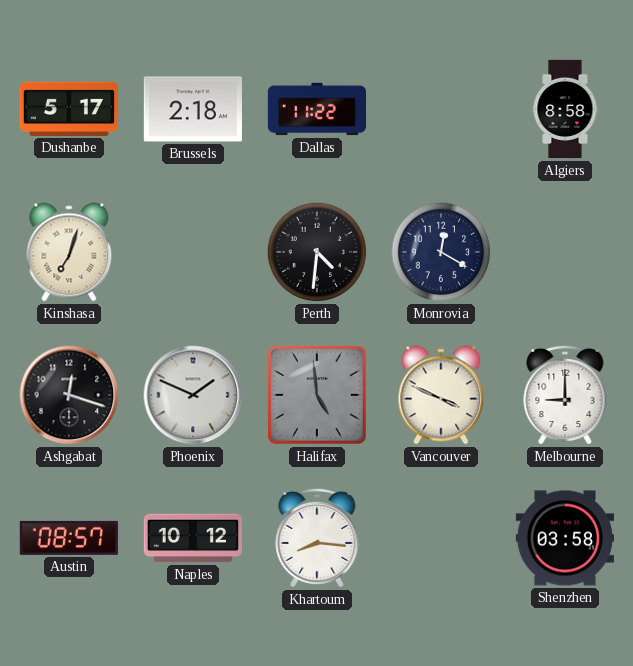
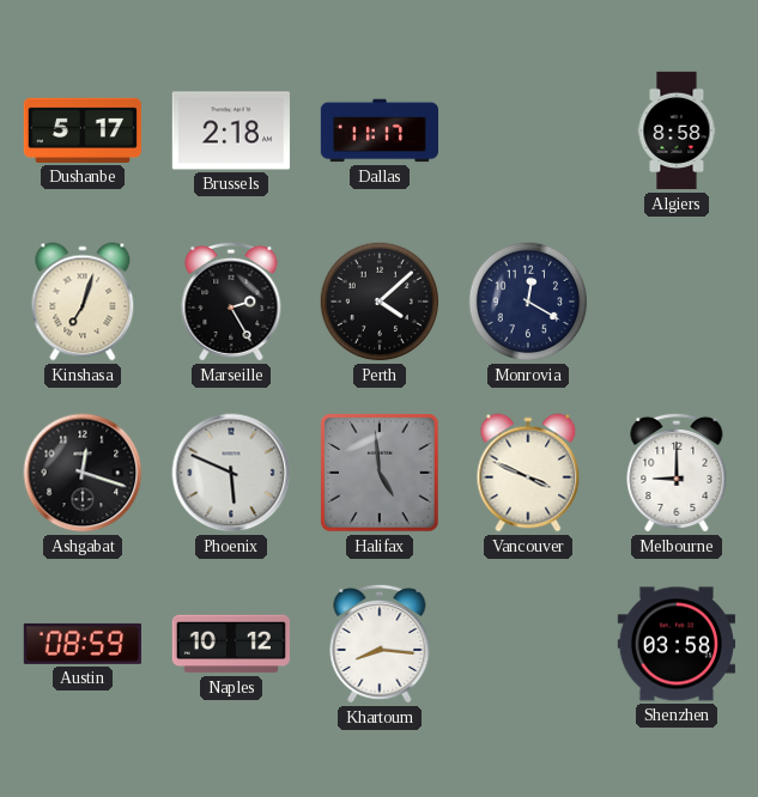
Dallas: 11:22 -> 11:17 (378, 130)
Marseille: none -> 2:25 (231, 302)
Perth: 4:31 -> 4:08 (380, 302)
Phoenix: 1:49 -> 5:49 (231, 473)
Austin: 08:57 -> 08:59 (83, 644)
